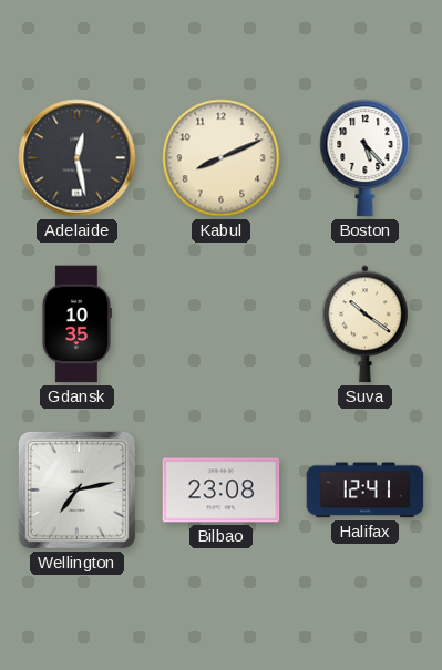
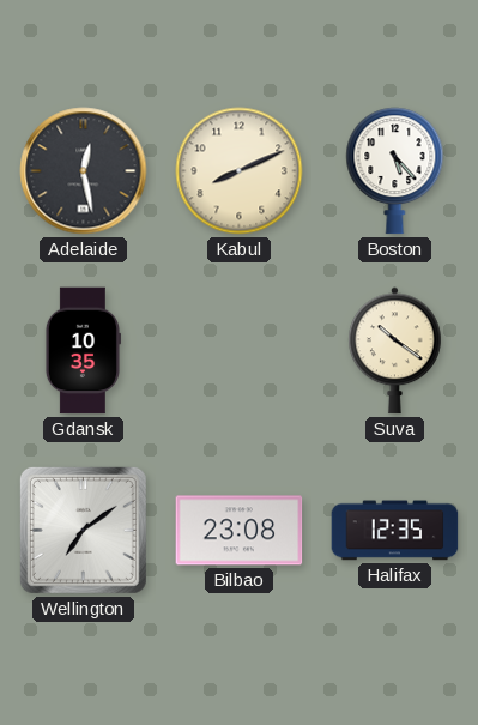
Wellington: 7:13 -> 7:09 (83, 530)
Halifax: 12:41 -> 12:35 (395, 531)
